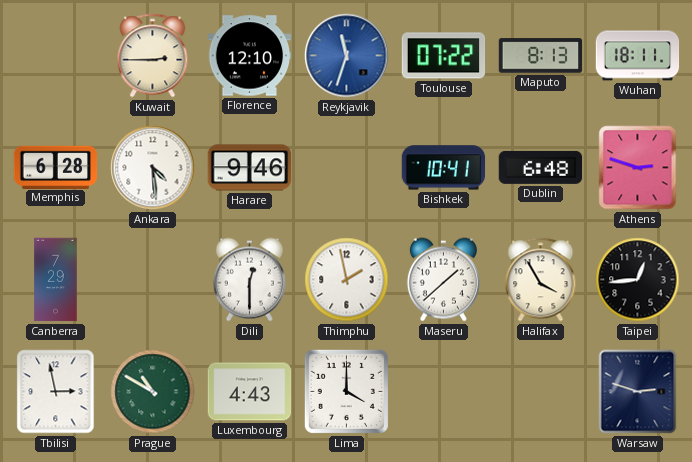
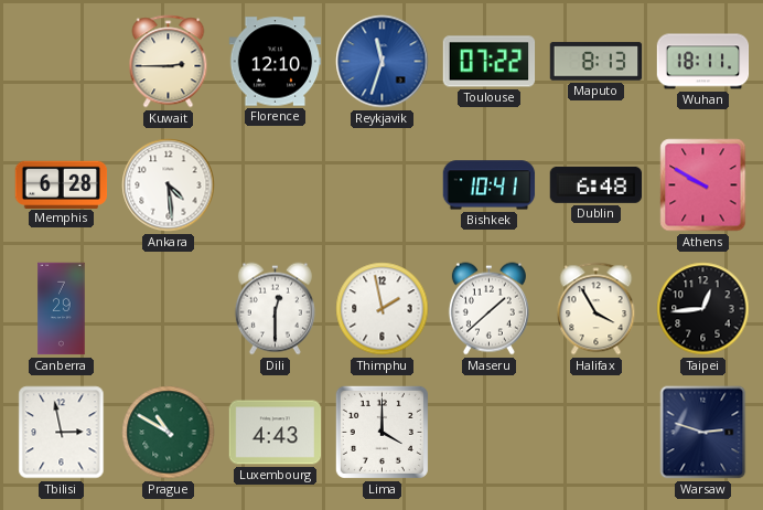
Harare: 9:46 -> none (250, 168)
Athens: 2:48 -> 9:50 (703, 185)
